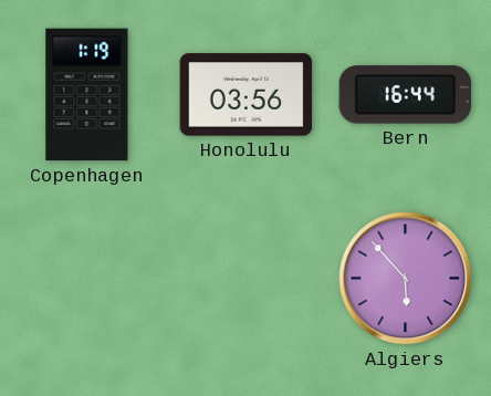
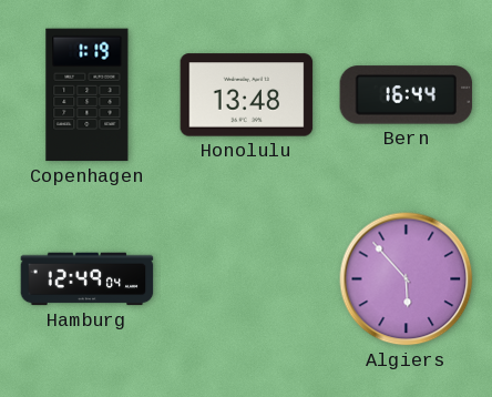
Honolulu: 03:56 -> 13:48 (247, 95)
Hamburg: none -> 12:49 (88, 279)
